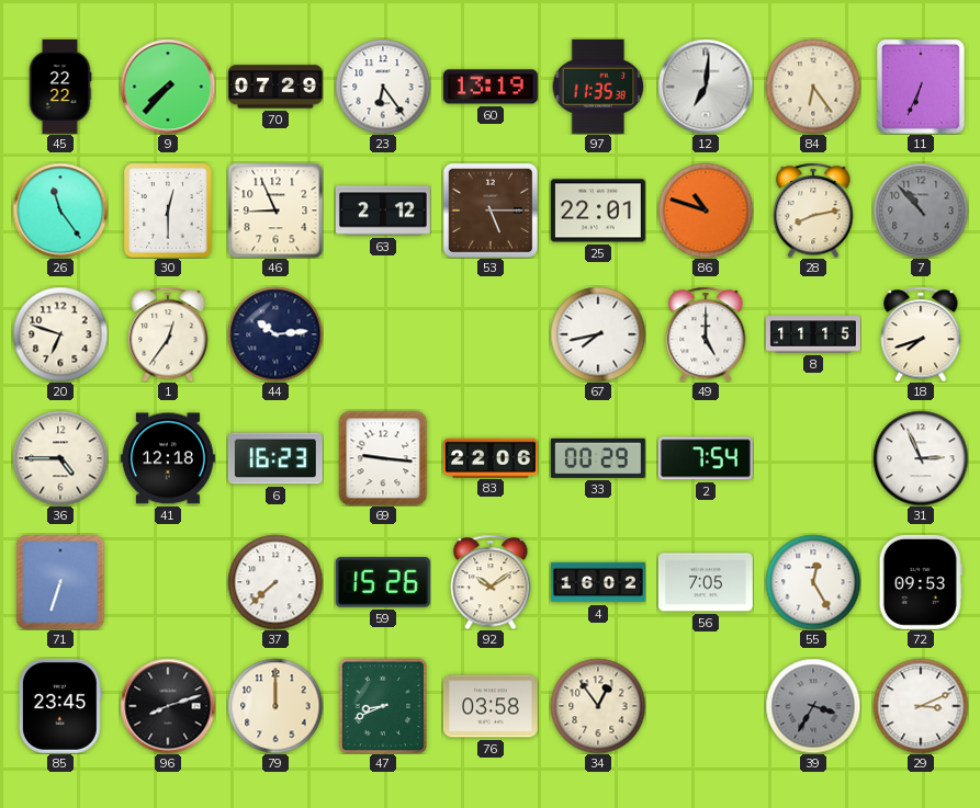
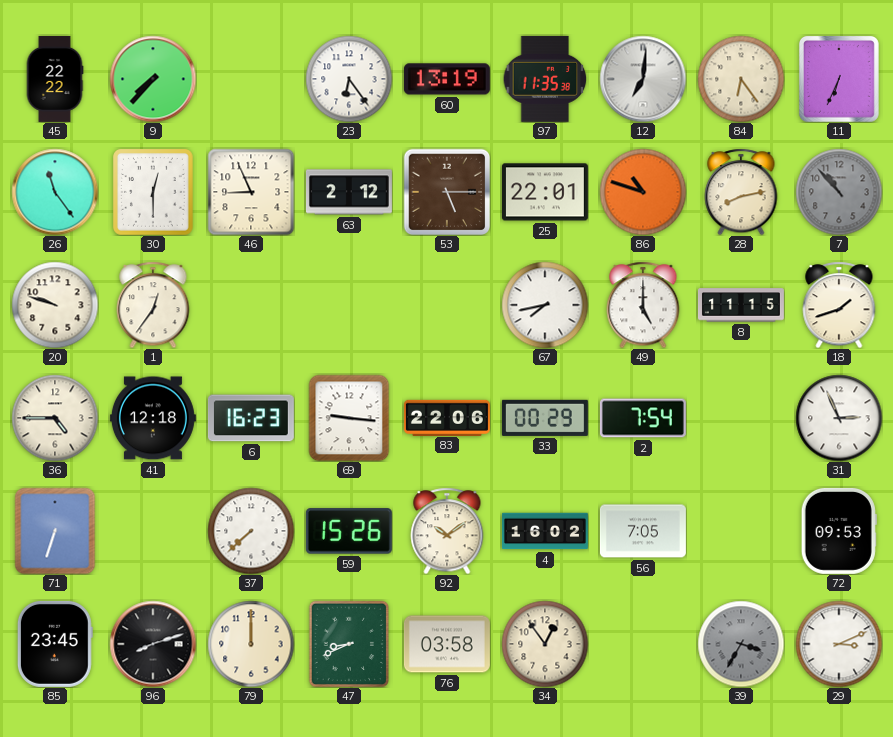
70: 07:29 -> none (275, 87)
20: 6:48 -> 9:48 (55, 305)
44: 10:14 -> none (275, 334)
18: 7:42 -> 1:42 (839, 305)
55: 12:25 -> none (813, 582)
